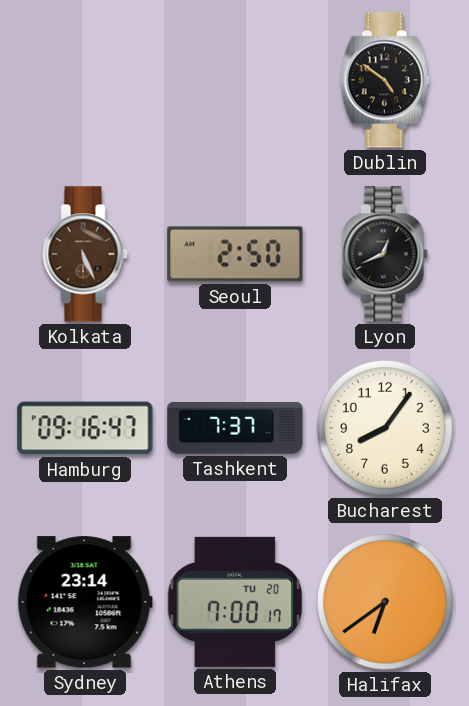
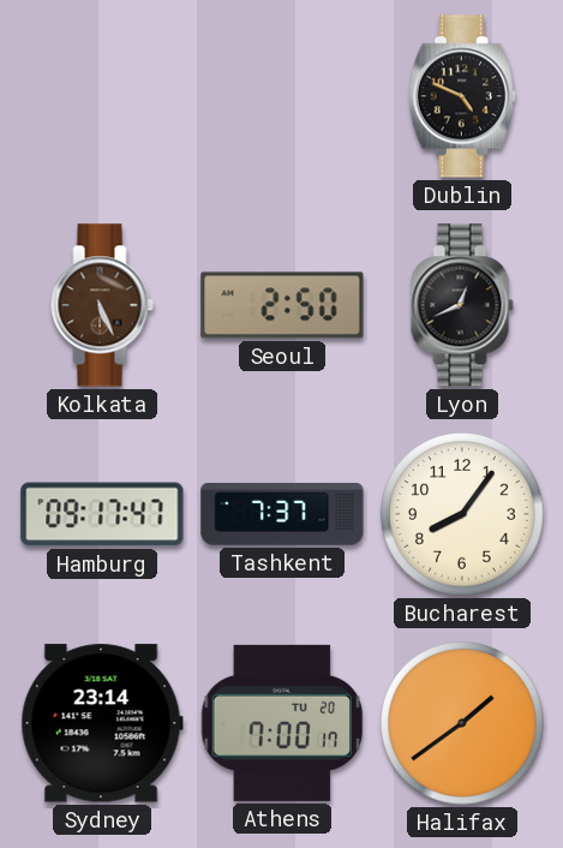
Dublin: 4:51 -> 4:49 (462, 96)
Hamburg: 09:16 -> 09:17 (102, 514)
Halifax: 6:39 -> 1:39 (463, 724)
